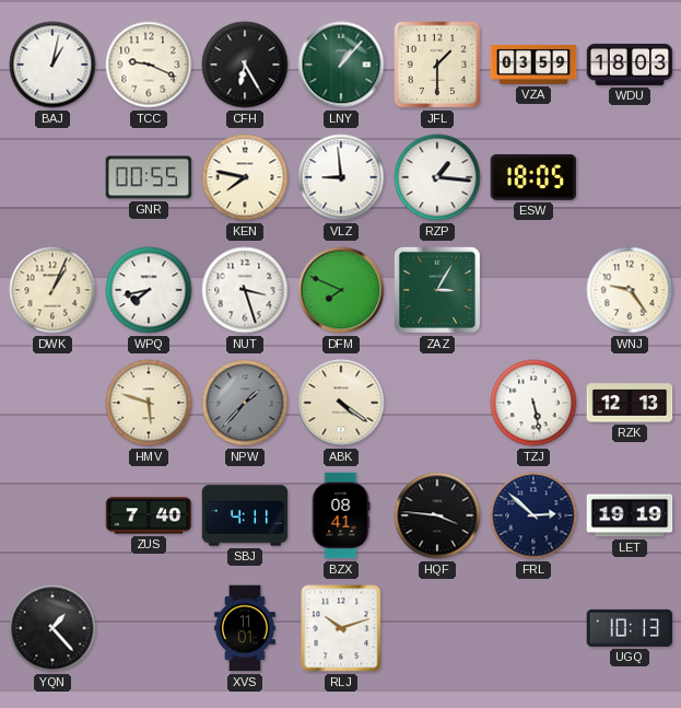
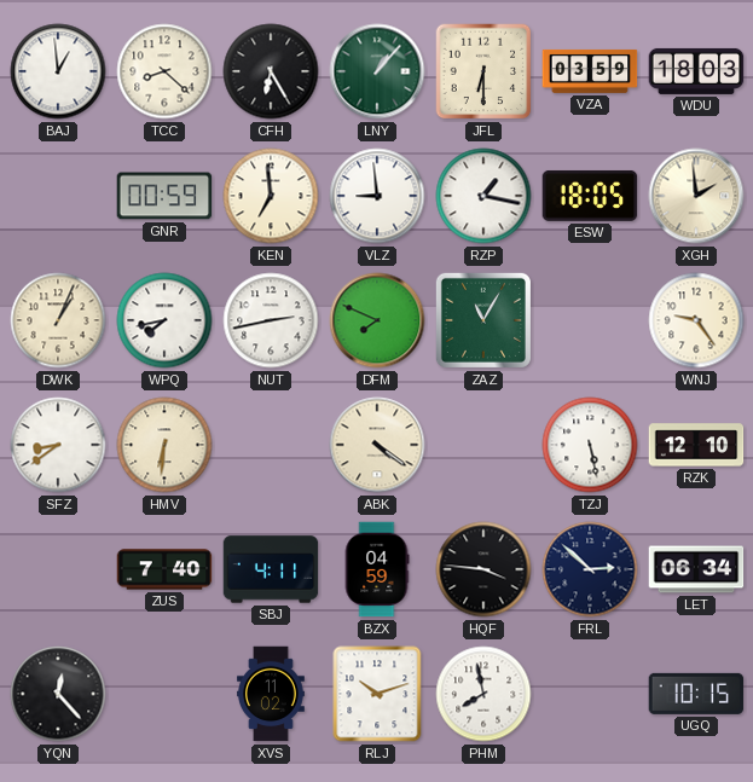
BAJ: 1:02 -> 12:59 (58, 71)
TCC: 9:19 -> 8:22 (164, 71)
JFL: 1:30 -> 6:30 (483, 71)
GNR: 00:55 -> 00:59 (164, 196)
KEN: 7:47 -> 6:59 (271, 196)
RZP: 1:16 -> 1:17 (483, 196)
XGH: none -> 1:59 (696, 196)
NUT: 3:27 -> 2:43 (271, 320)
ZAZ: 3:05 -> 11:05 (483, 320)
SFZ: none -> 8:39 (58, 445)
HMV: 5:48 -> 6:31 (164, 445)
NPW: 1:37 -> none (245, 403)
RZK: 12:13 -> 12:10 (696, 445)
BZX: 08:41 -> 04:59 (377, 569)
LET: 19:19 -> 06:34 (696, 569)
YQN: 1:23 -> 12:23 (58, 694)
XVS: 11:01 -> 11:02 (271, 694)
PHM: none -> 7:58 (483, 694)
UGQ: 10:13 -> 10:15 (696, 694)
